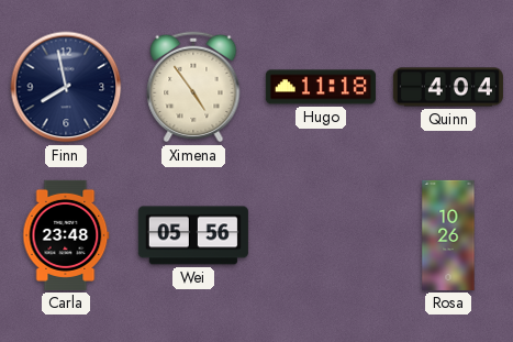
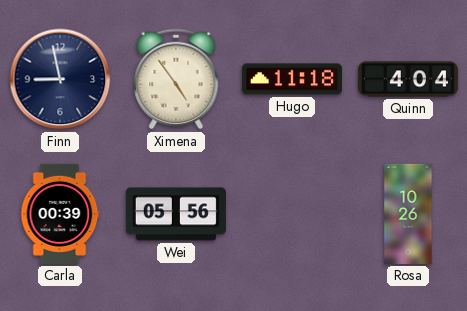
Finn: 7:58 -> 8:58 (60, 79)
Carla: 23:48 -> 00:39 (60, 214)
